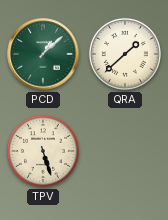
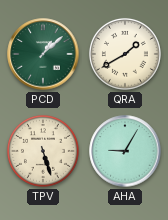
QRA: 1:38 -> 1:40 (125, 54)
AHA: none -> 9:05 (125, 151)
